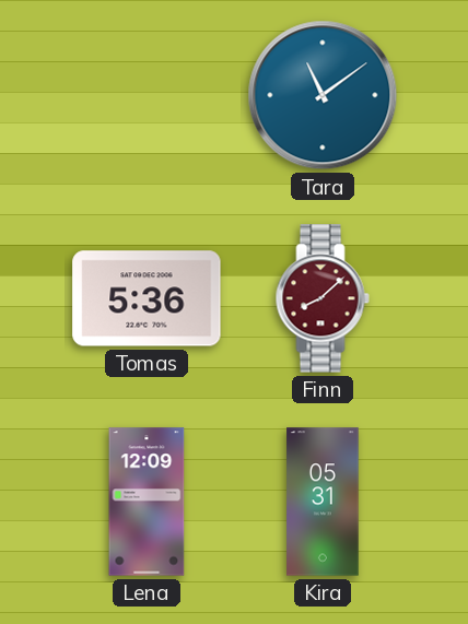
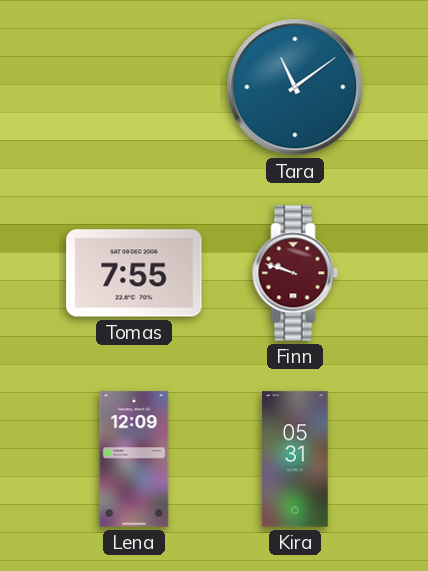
Tomas: 5:36 -> 7:55 (134, 273)
Finn: 8:08 -> 9:48 (295, 273)
